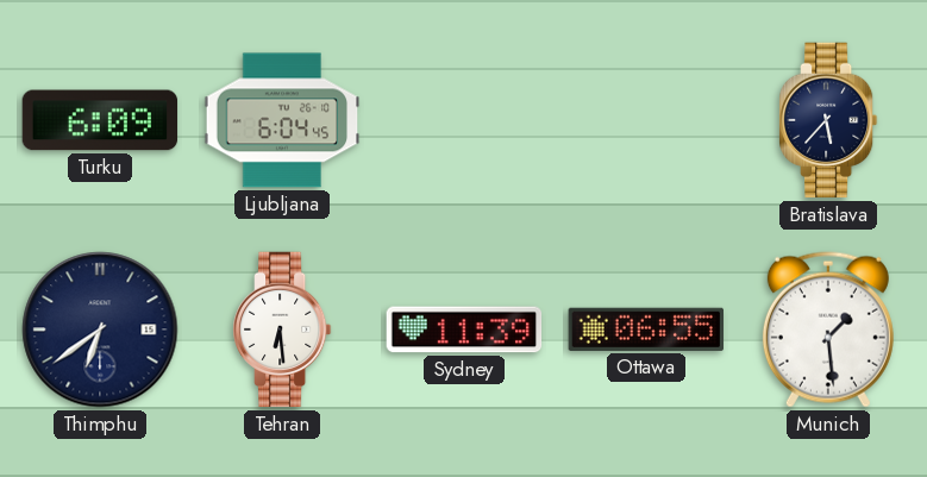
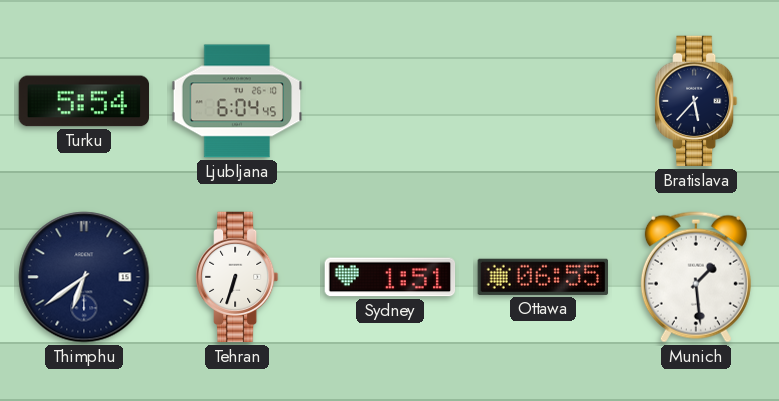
Turku: 6:09 -> 5:54 (84, 101)
Tehran: 6:29 -> 6:33 (237, 277)
Sydney: 11:39 -> 1:51 (390, 277)
